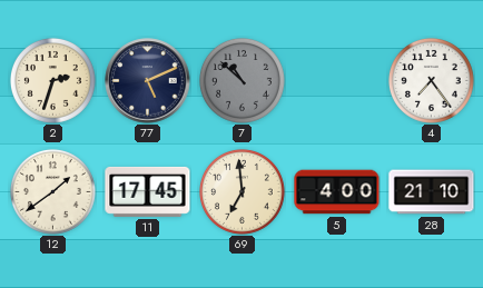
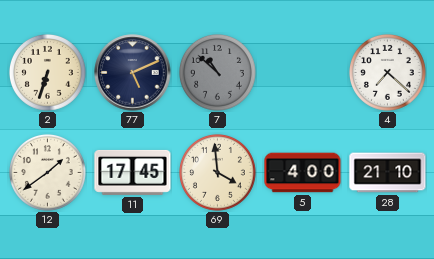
2: 2:33 -> 6:33 (47, 72)
4: 7:24 -> 7:22 (387, 72)
69: 6:59 -> 3:59 (217, 172)
